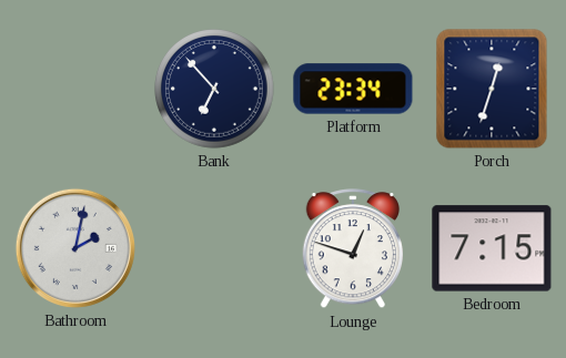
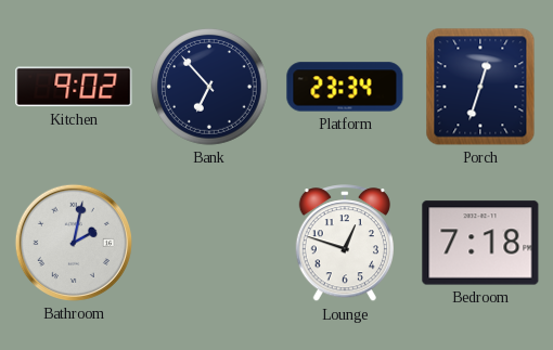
Kitchen: none -> 9:02 (74, 87)
Bedroom: 7:15 -> 7:18 (480, 243)
